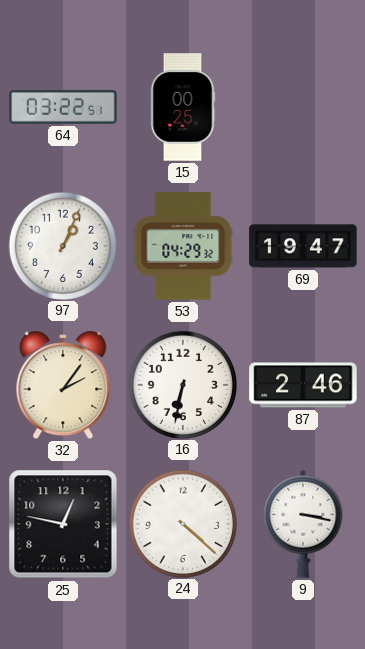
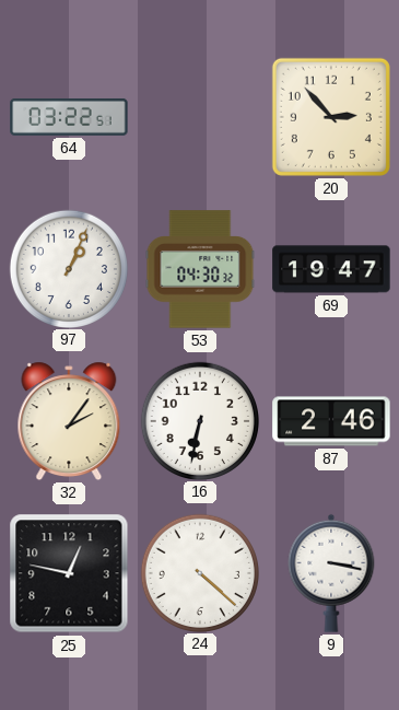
15: 00:25 -> none (183, 107)
20: none -> 2:53 (331, 117)
53: 04:29 -> 04:30 (200, 269)
